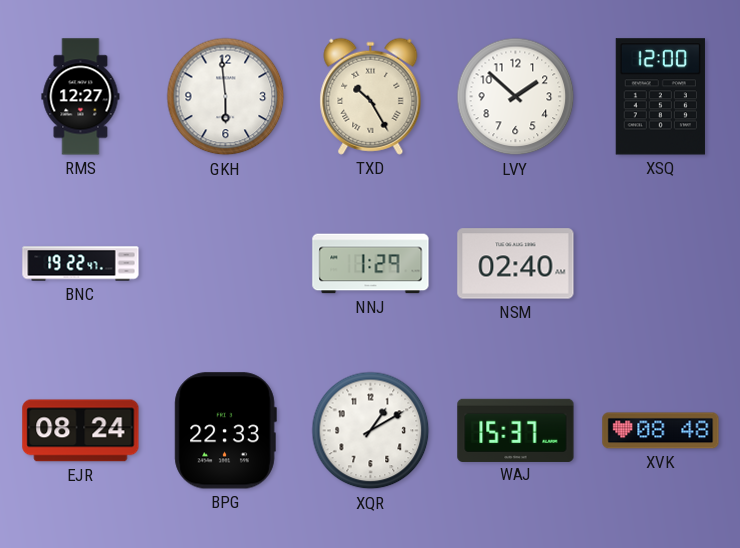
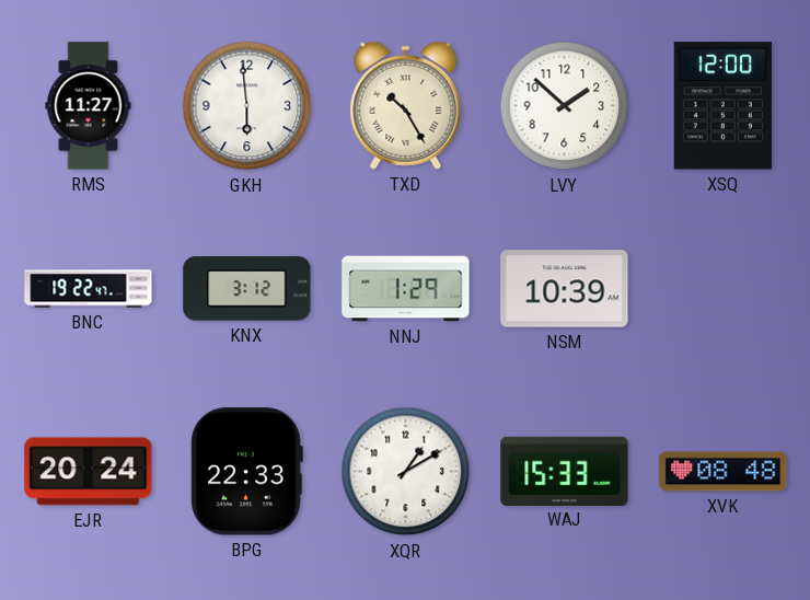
RMS: 12:27 -> 11:27 (89, 106)
KNX: none -> 3:12 (247, 289)
NSM: 02:40 -> 10:39 (565, 289)
EJR: 08:24 -> 20:24 (89, 472)
WAJ: 15:37 -> 15:33 (565, 471)
